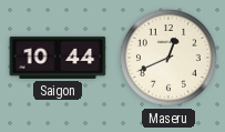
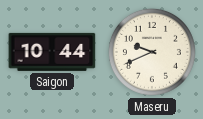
Maseru: 12:41 -> 9:41 (152, 52)
